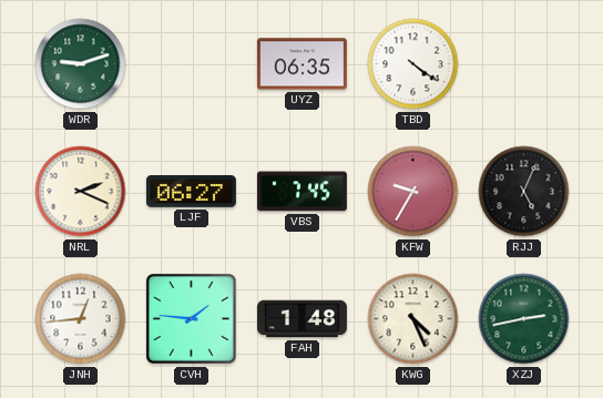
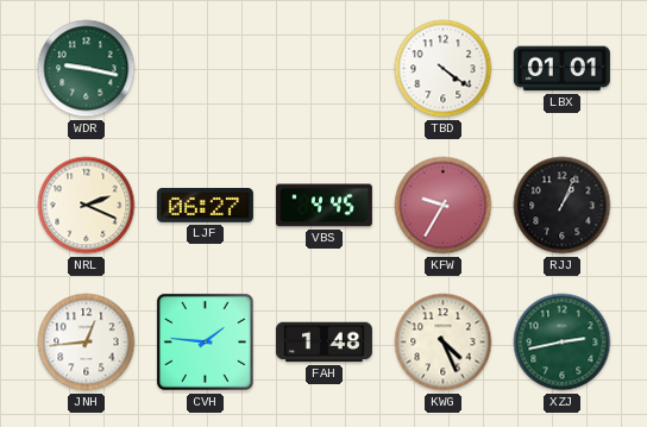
WDR: 9:12 -> 9:17 (87, 69)
UYZ: 06:35 -> none (301, 64)
LBX: none -> 01:01 (561, 69)
VBS: 7:45 -> 4:45 (323, 206)
RJJ: 5:04 -> 1:04 (563, 206)
